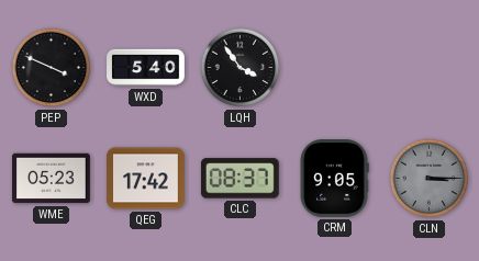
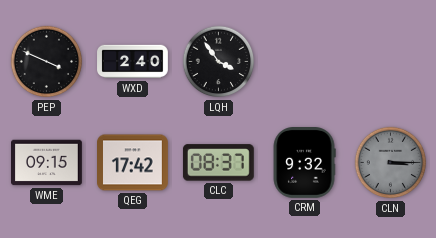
WXD: 5:40 -> 2:40 (133, 62)
WME: 05:23 -> 09:15 (47, 163)
CRM: 9:05 -> 9:32 (304, 163)
